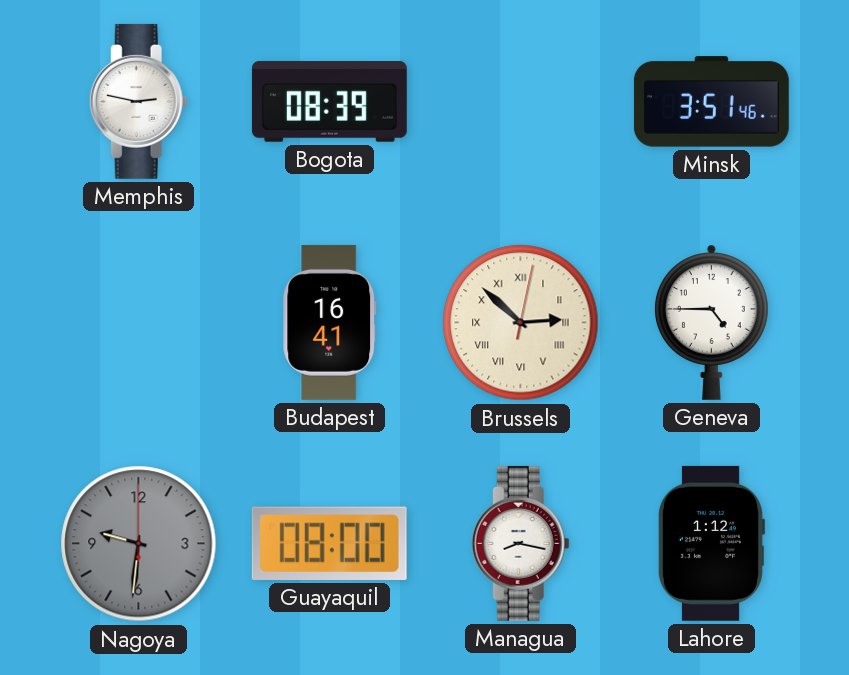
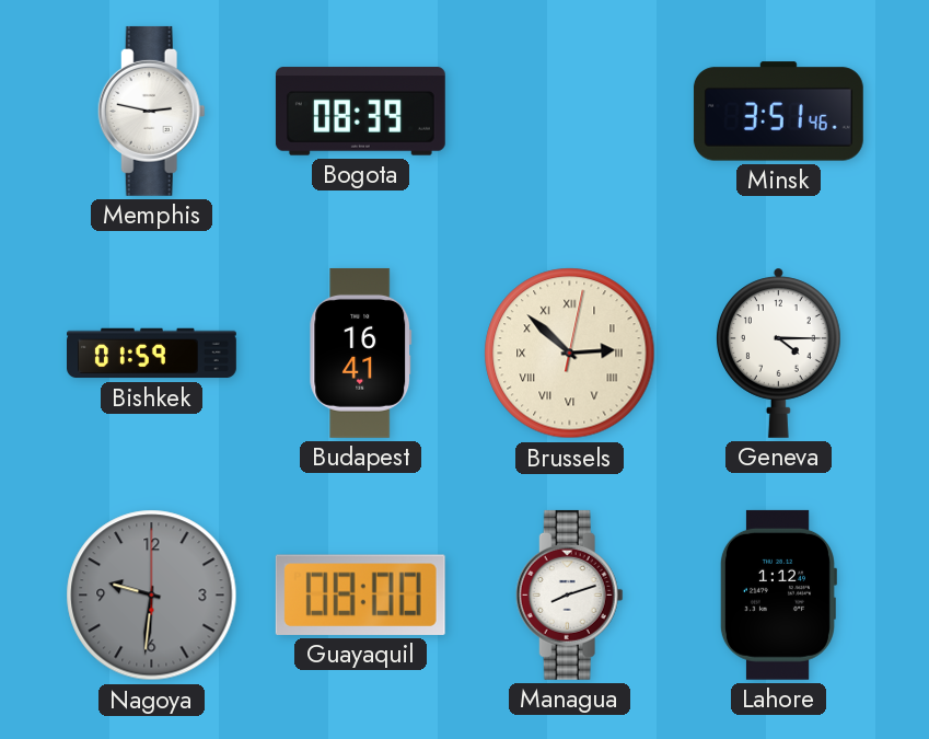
Bishkek: none -> 01:59 (152, 354)
Geneva: 4:45 -> 4:15 (778, 353)
Managua: 8:17 -> 8:12 (569, 594)
